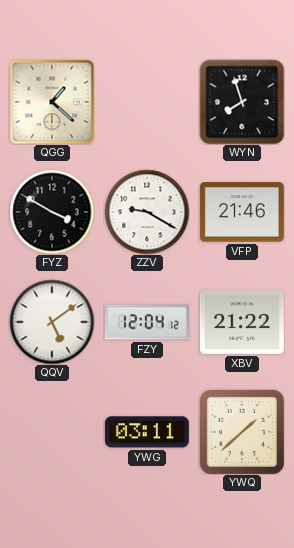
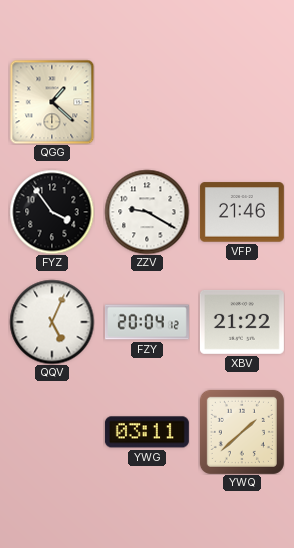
WYN: 7:57 -> none (242, 102)
FYZ: 3:50 -> 3:54 (52, 212)
QQV: 5:09 -> 5:04 (52, 322)
FZY: 12:04 -> 20:04 (147, 322)
